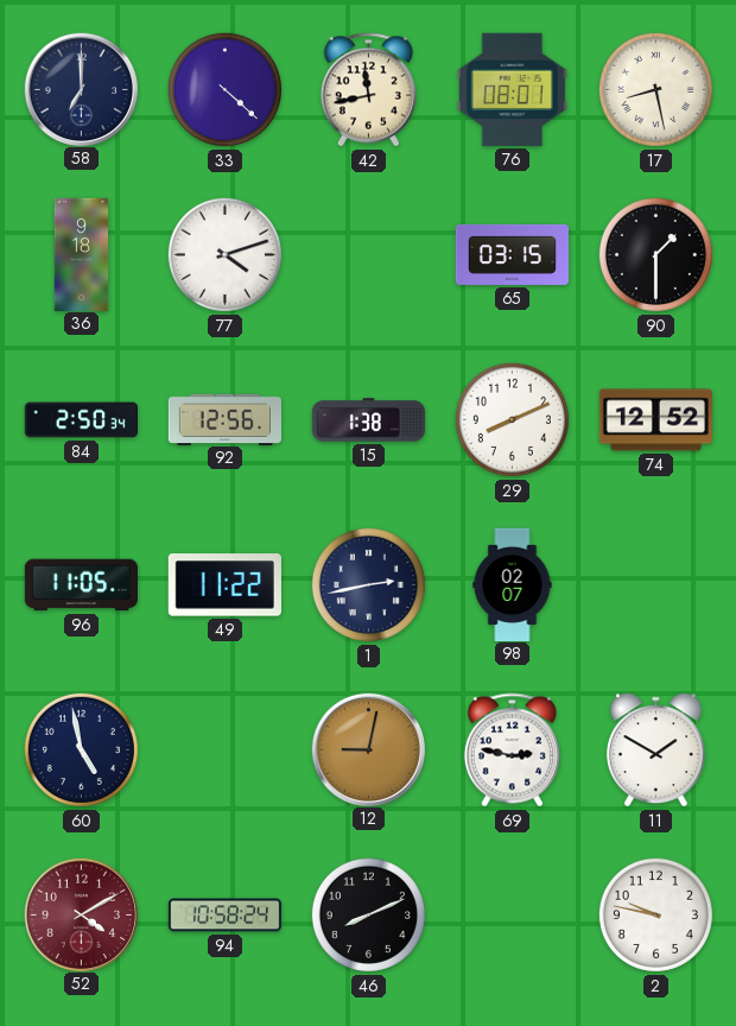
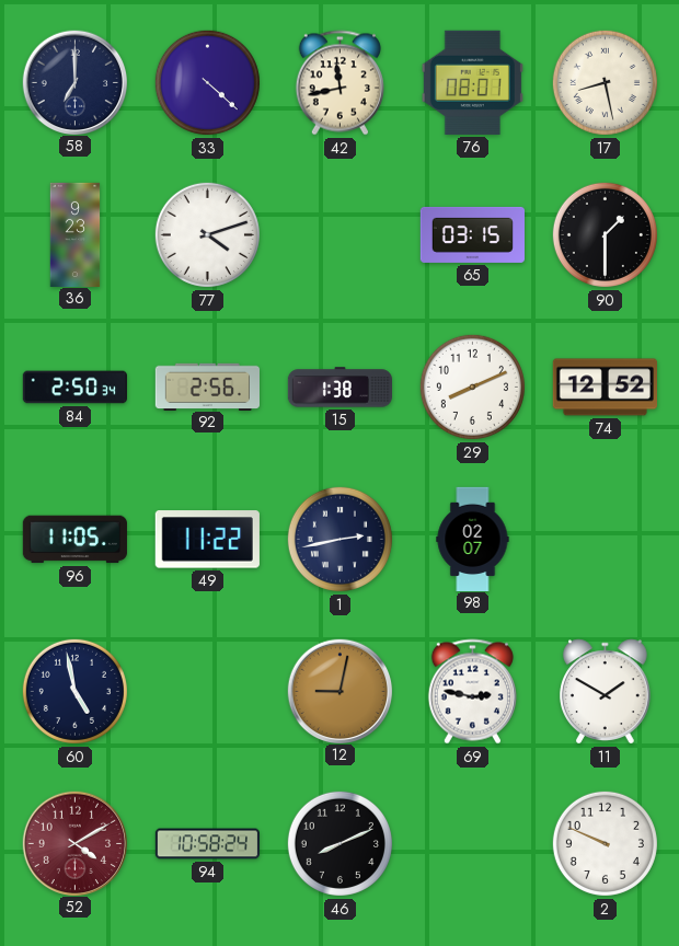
36: 9:18 -> 9:23 (76, 234)
92: 12:56 -> 2:56 (207, 387)
2: 9:47 -> 9:49 (605, 843)
